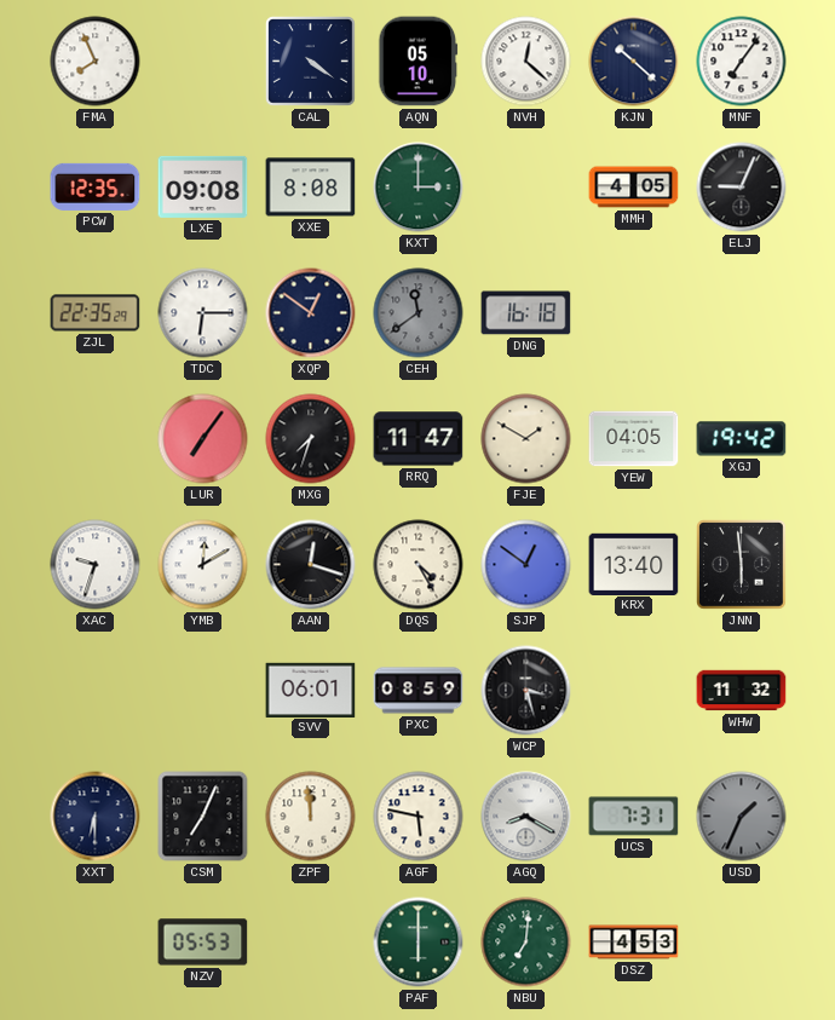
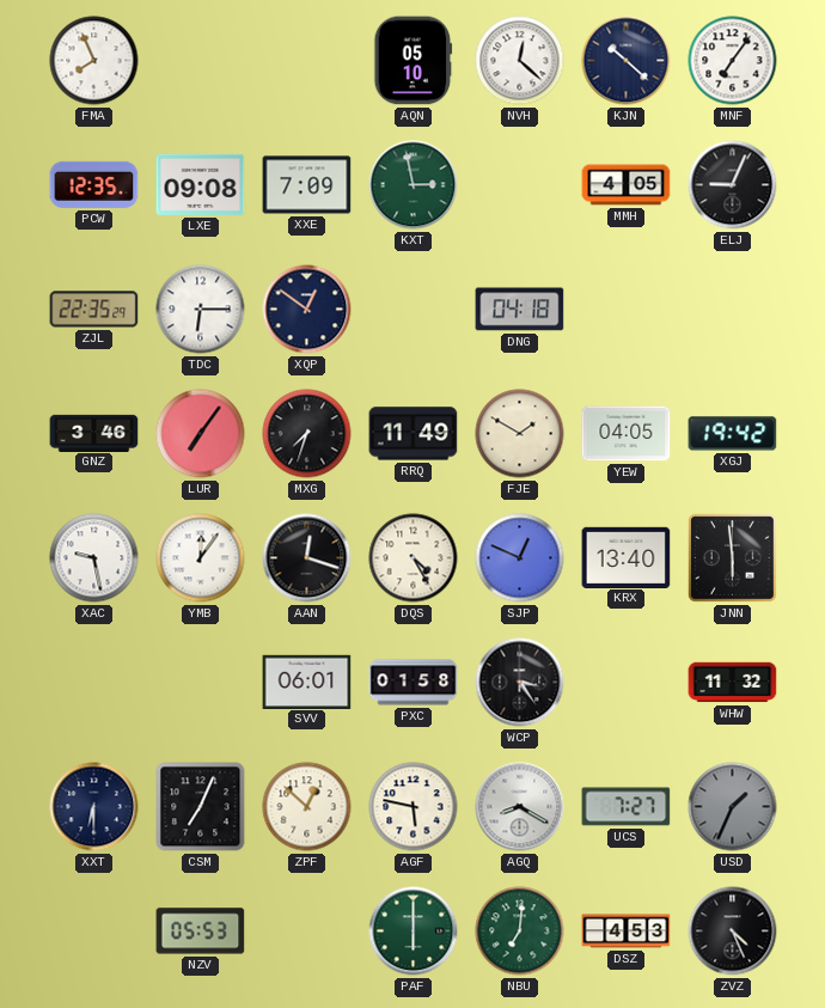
CAL: 4:21 -> none (311, 62)
XXE: 8:08 -> 7:09 (307, 185)
KXT: 3:00 -> 2:58 (414, 185)
CEH: 11:39 -> none (419, 313)
DNG: 16:18 -> 04:18 (520, 310)
GNZ: none -> 3:46 (94, 433)
RRQ: 11:47 -> 11:49 (414, 434)
XAC: 9:33 -> 9:28 (94, 558)
YMB: 12:10 -> 12:06 (201, 558)
SJP: 12:51 -> 12:49 (520, 558)
PXC: 08:59 -> 01:58 (414, 683)
WCP: 3:27 -> 3:24 (520, 683)
ZPF: 11:59 -> 12:52 (307, 807)
UCS: 7:31 -> 7:27 (627, 807)
ZVZ: none -> 4:26 (733, 931)
